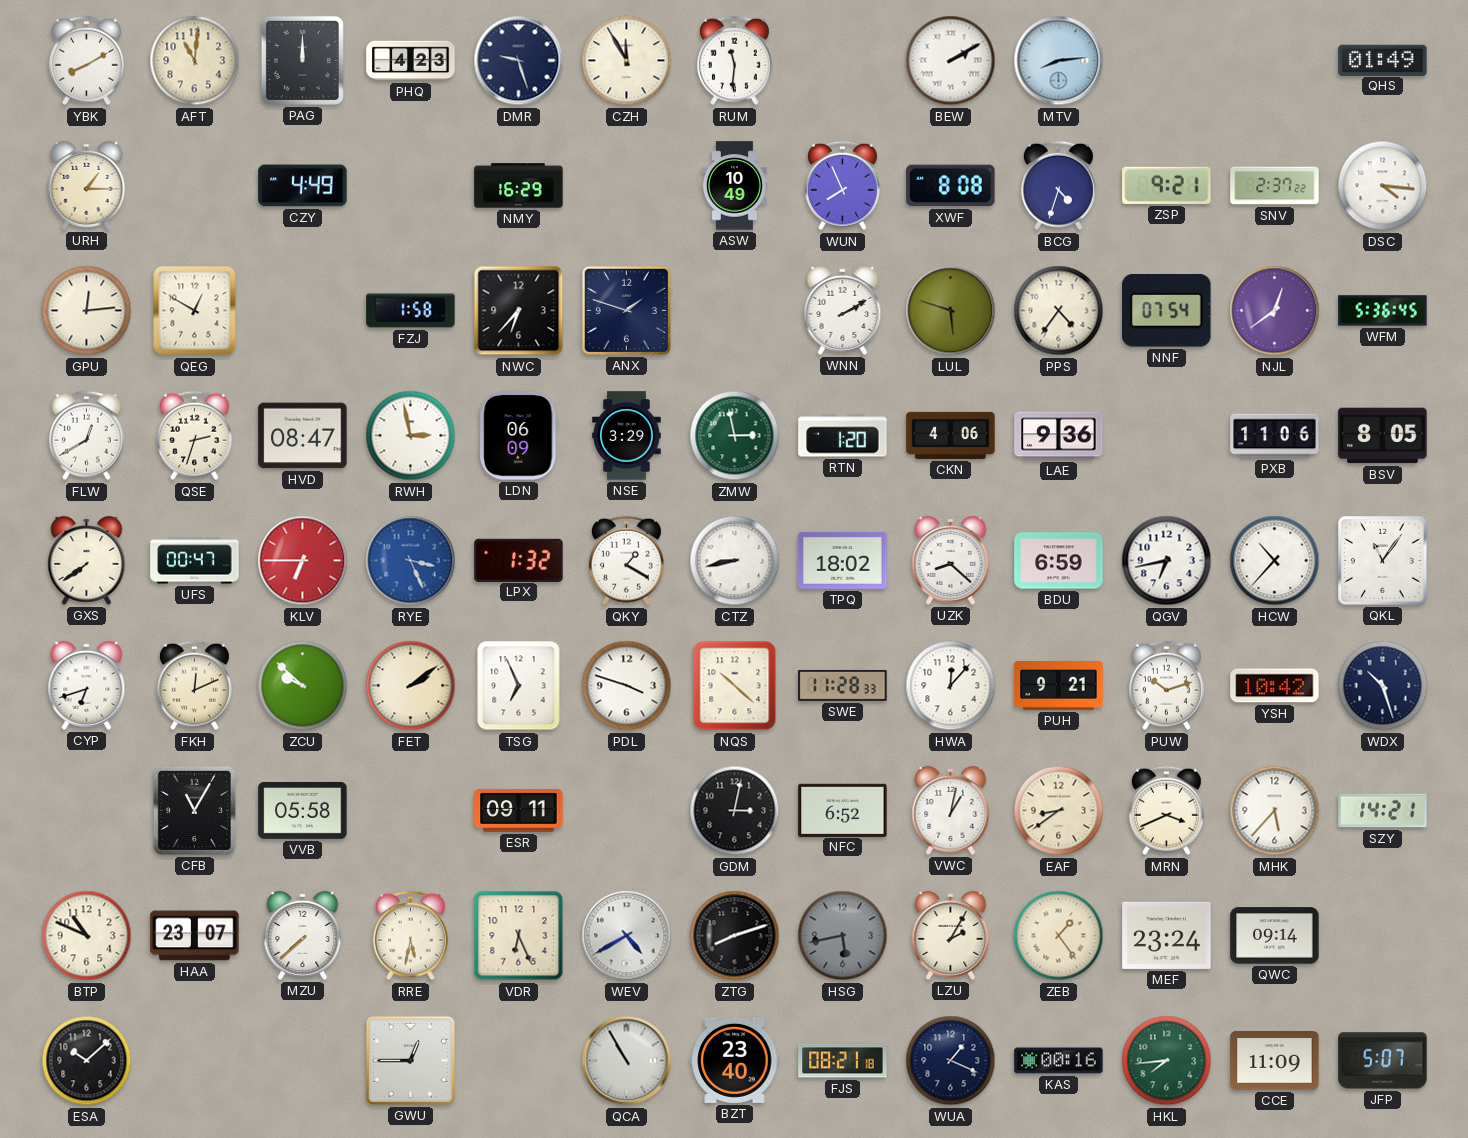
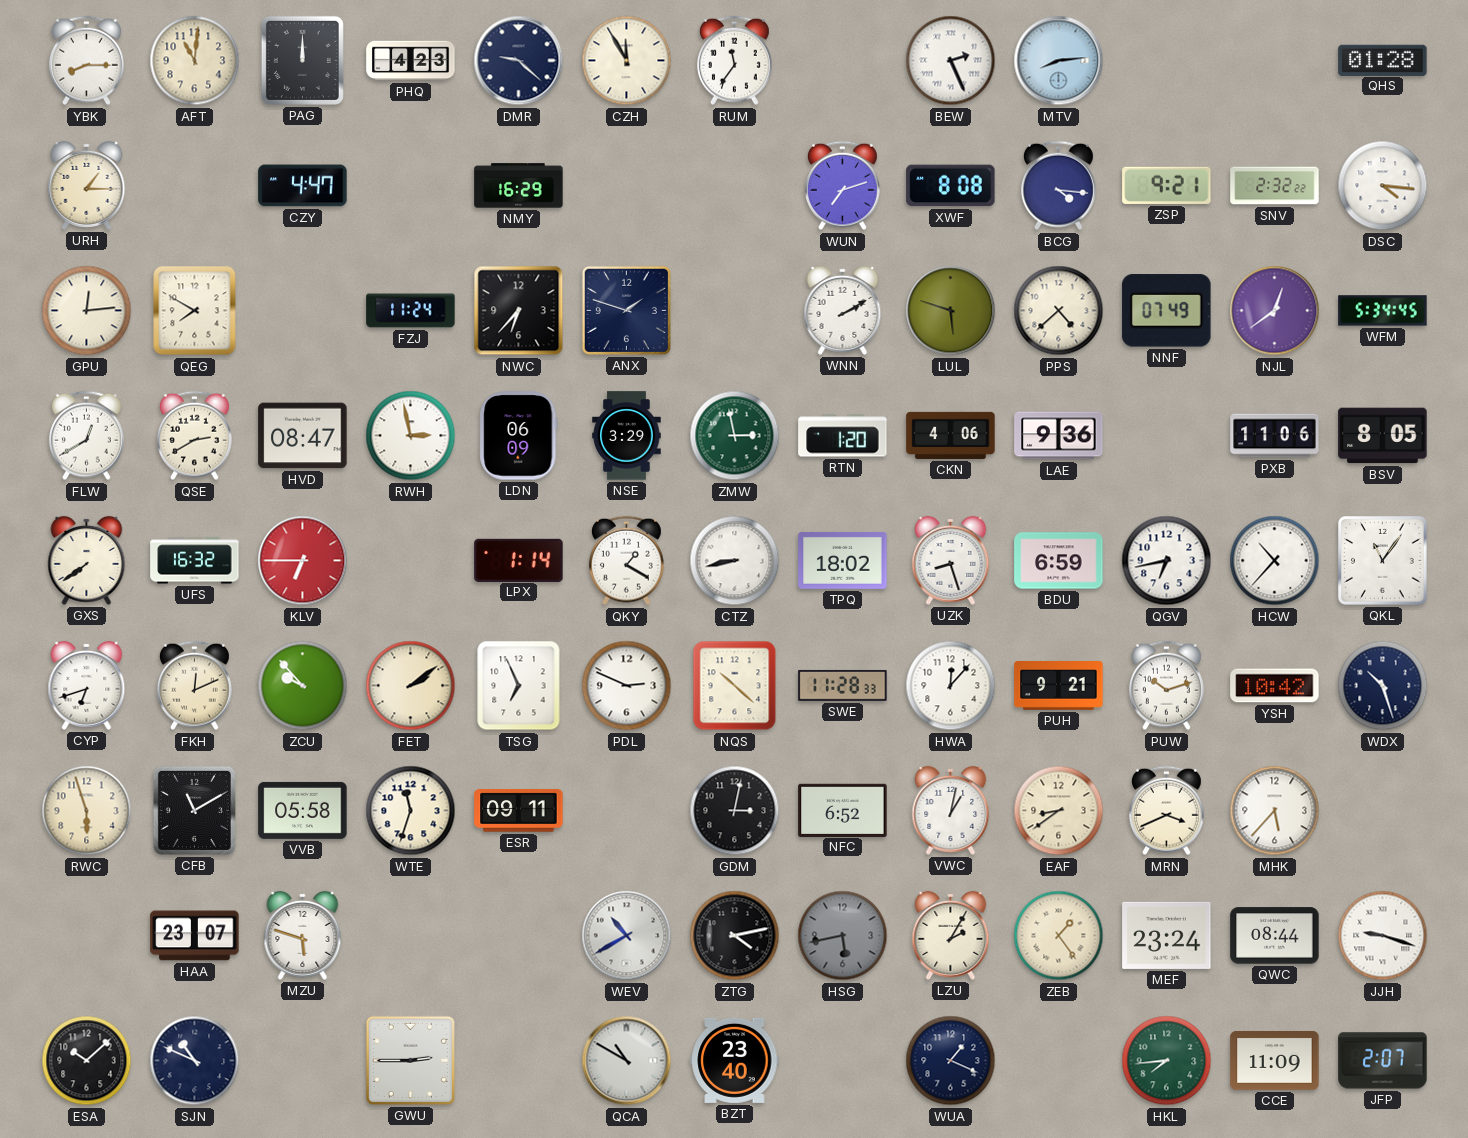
YBK: 8:10 -> 8:15 (87, 61)
DMR: 9:27 -> 9:22 (519, 61)
RUM: 11:31 -> 11:36 (735, 61)
BEW: 2:10 -> 2:26 (951, 61)
QHS: 01:49 -> 01:28 (1383, 60)
CZY: 4:49 -> 4:47 (303, 186)
ASW: 10:49 -> none (734, 186)
WUN: 7:56 -> 7:12 (843, 186)
BCG: 4:33 -> 4:16 (1059, 186)
SNV: 2:37 -> 2:32 (1275, 186)
QEG: 12:50 -> 7:50 (195, 311)
FZJ: 1:58 -> 11:24 (411, 311)
PPS: 4:36 -> 4:38 (1059, 311)
NNF: 07:54 -> 07:49 (1167, 311)
WFM: 5:36 -> 5:34 (1383, 311)
QSE: 2:33 -> 2:40 (195, 436)
UFS: 00:47 -> 16:32 (195, 561)
RYE: 3:26 -> none (411, 561)
LPX: 1:32 -> 1:14 (519, 560)
UZK: 8:22 -> 8:27 (951, 560)
ZCU: 9:52 -> 9:53 (303, 686)
PDL: 3:48 -> 2:49 (627, 686)
RWC: none -> 5:57 (87, 811)
CFB: 11:05 -> 11:10 (194, 810)
WTE: none -> 11:33 (411, 811)
SZY: 14:21 -> none (1383, 811)
BTP: 10:49 -> none (87, 936)
MZU: 7:38 -> 5:48 (303, 935)
RRE: 5:32 -> none (411, 936)
VDR: 6:26 -> none (519, 936)
WEV: 4:40 -> 10:40 (627, 936)
ZTG: 8:12 -> 4:13 (735, 936)
QWC: 09:14 -> 08:44 (1275, 936)
JJH: none -> 9:18 (1383, 936)
SJN: none -> 10:49 (195, 1061)
GWU: 12:45 -> 2:45 (410, 1060)
QCA: 10:55 -> 10:50 (627, 1061)
FJS: 08:21 -> none (843, 1061)
KAS: 00:16 -> none (1059, 1061)
JFP: 5:07 -> 2:07 (1383, 1061)
